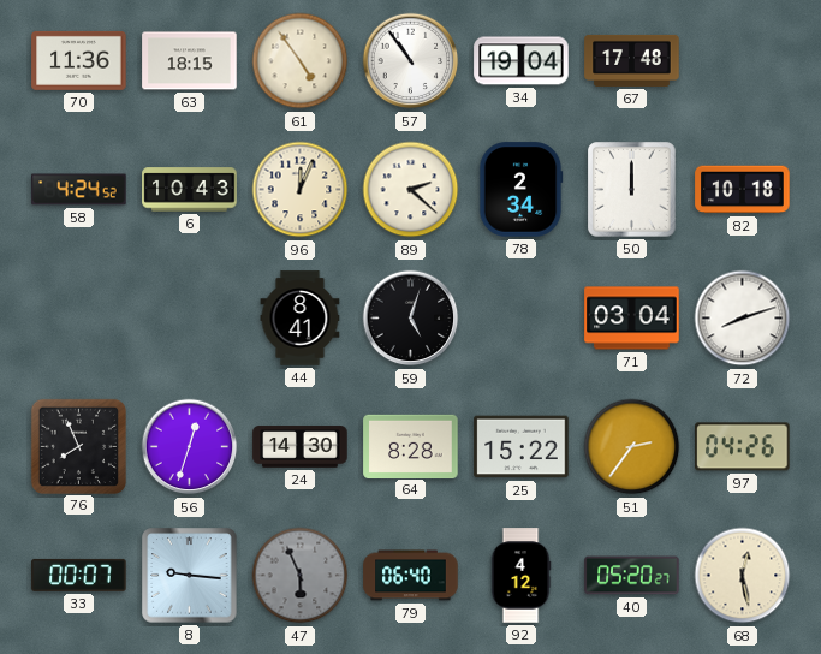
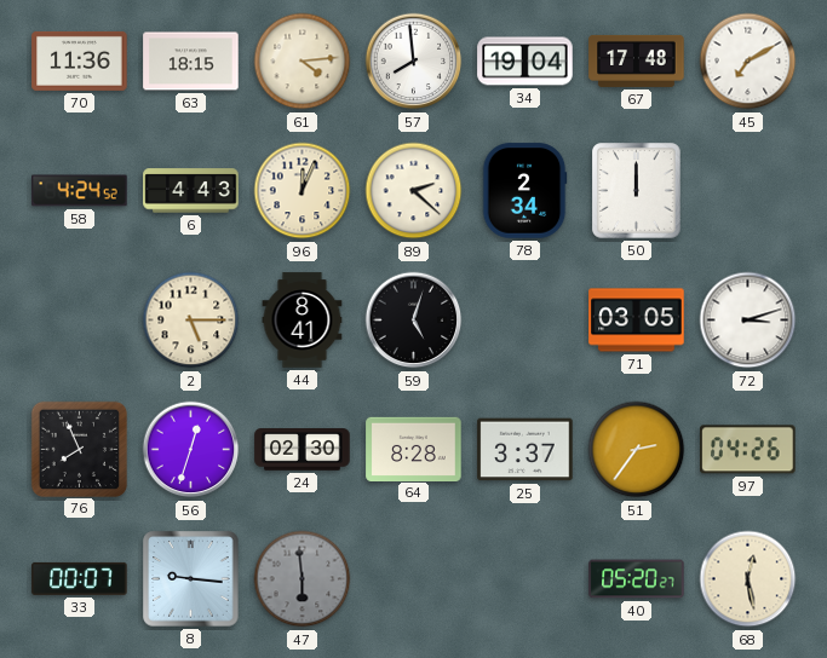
61: 4:54 -> 4:14 (303, 62)
57: 10:54 -> 7:59 (414, 62)
45: none -> 7:10 (748, 62)
6: 10:43 -> 4:43 (191, 191)
82: 10:18 -> none (743, 190)
2: none -> 5:15 (191, 321)
71: 03:04 -> 03:05 (637, 321)
72: 8:12 -> 3:12 (748, 321)
24: 14:30 -> 02:30 (303, 450)
25: 15:22 -> 3:37 (526, 450)
47: 5:56 -> 5:59 (303, 579)
79: 06:40 -> none (411, 576)
92: 4:12 -> none (520, 576)
